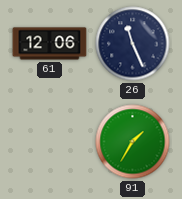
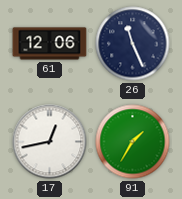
17: none -> 12:43 (50, 142)
